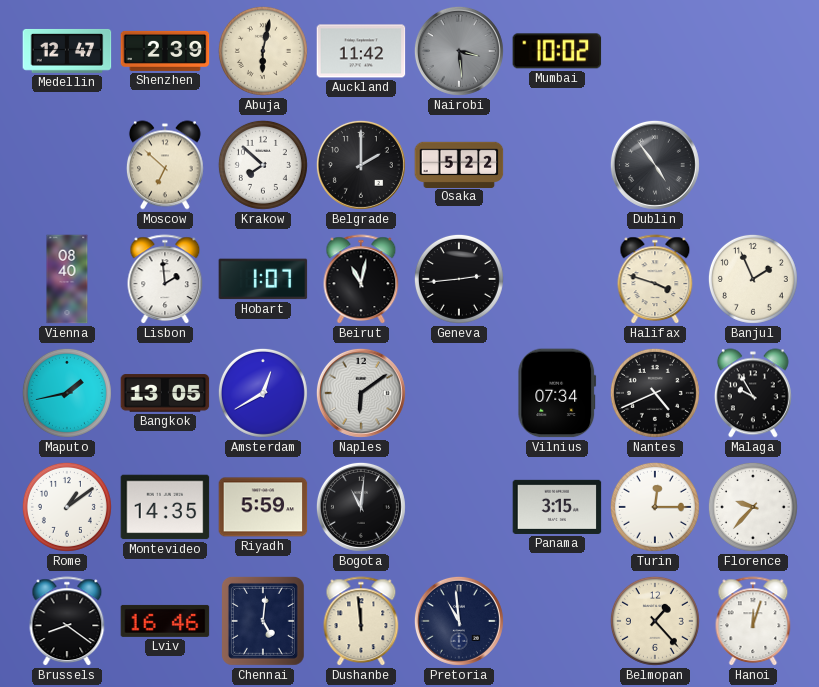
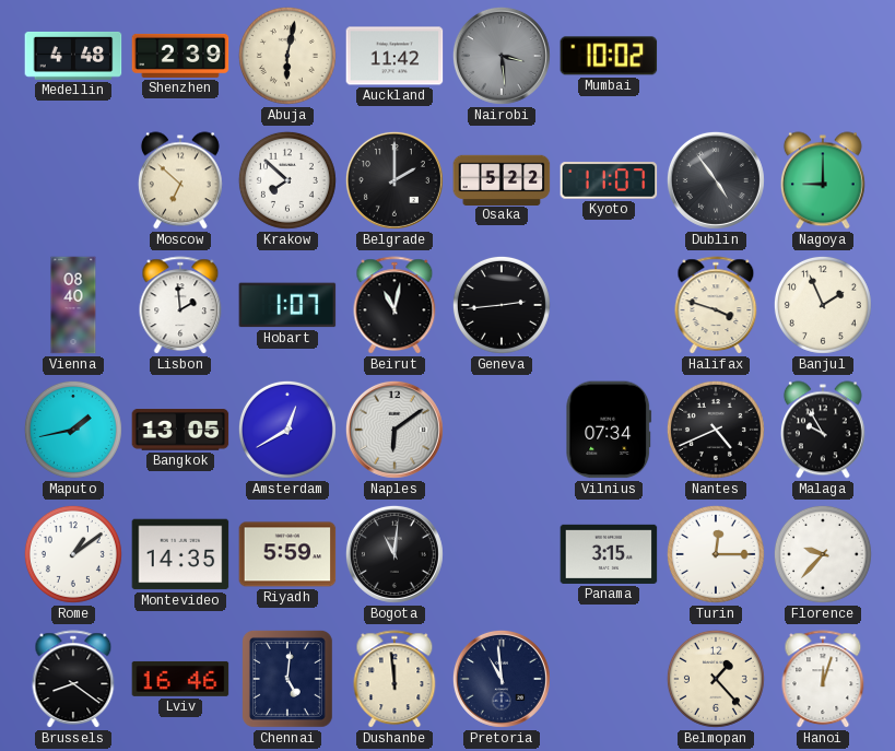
Medellin: 12:47 -> 4:48 (73, 56)
Kyoto: none -> 11:07 (609, 180)
Nagoya: none -> 9:00 (823, 180)
